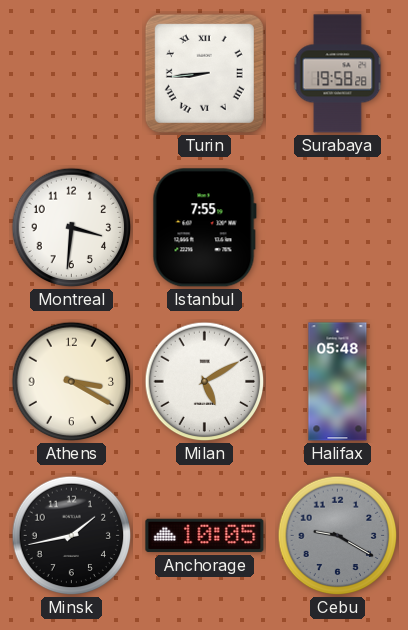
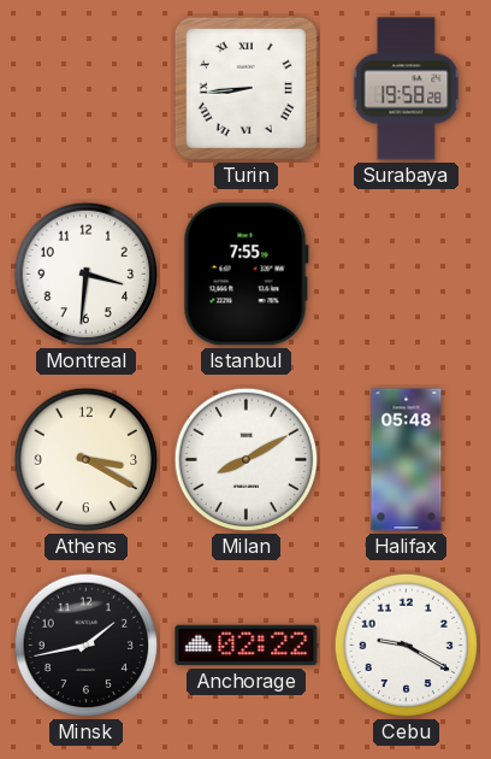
Milan: 5:10 -> 8:10 (247, 460)
Anchorage: 10:05 -> 02:22 (247, 646)
Cebu dial: grey -> white (407, 646)
